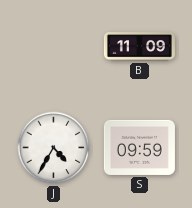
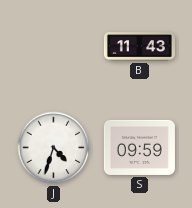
B: 11:09 -> 11:43 (139, 47)
J: 4:35 -> 4:33 (54, 148)
